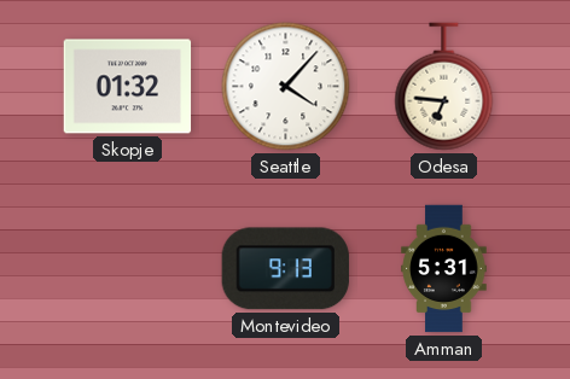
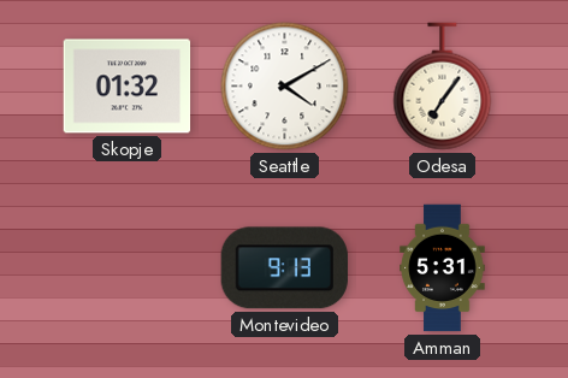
Seattle: 4:07 -> 4:10 (285, 87)
Odesa: 6:46 -> 7:06 (443, 87)
